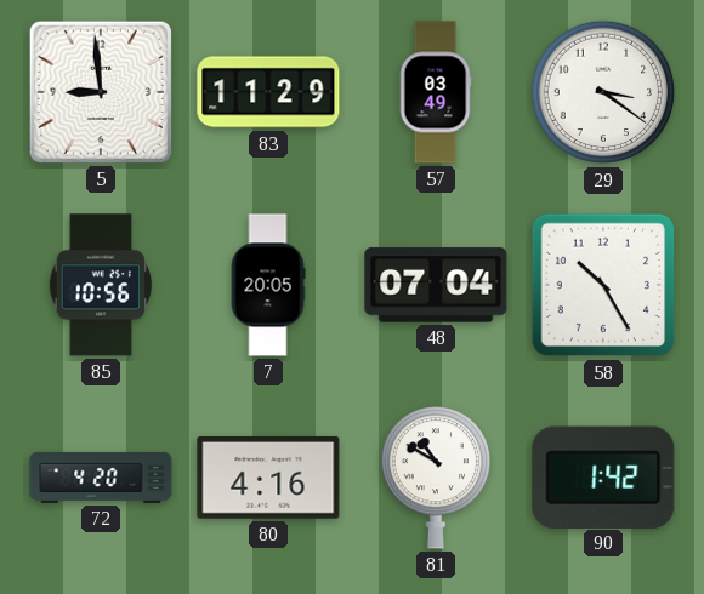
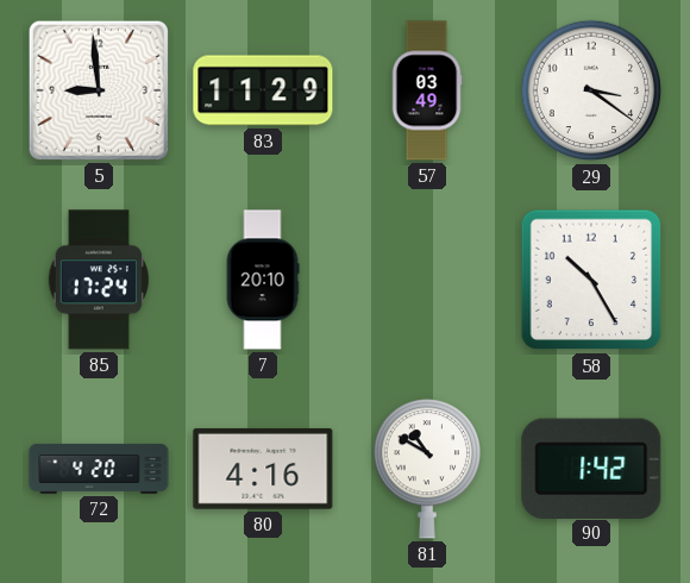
85: 10:56 -> 17:24 (98, 280)
7: 20:05 -> 20:10 (263, 280)
48: 07:04 -> none (436, 285)
